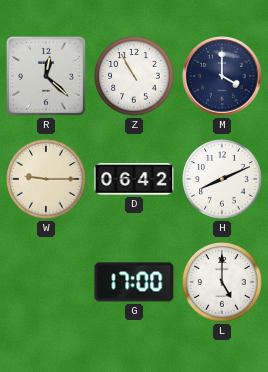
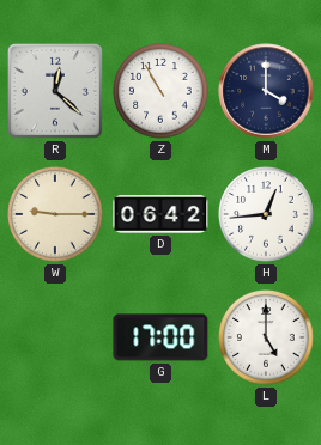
H: 8:11 -> 12:44 (266, 214)
